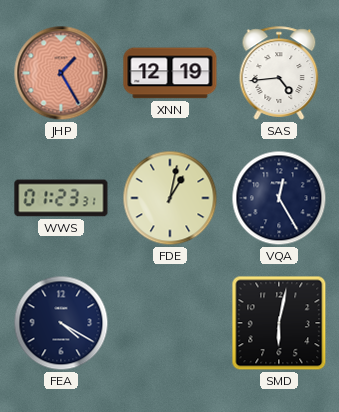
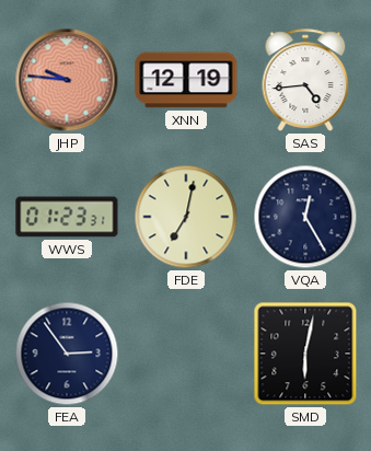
JHP: 1:25 -> 9:46 (67, 80)
FDE: 1:02 -> 7:02 (186, 217)
FEA: 4:20 -> 2:54 (67, 354)
